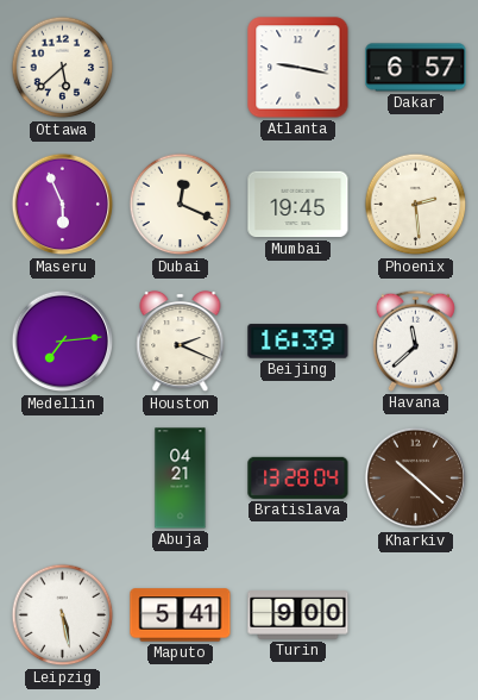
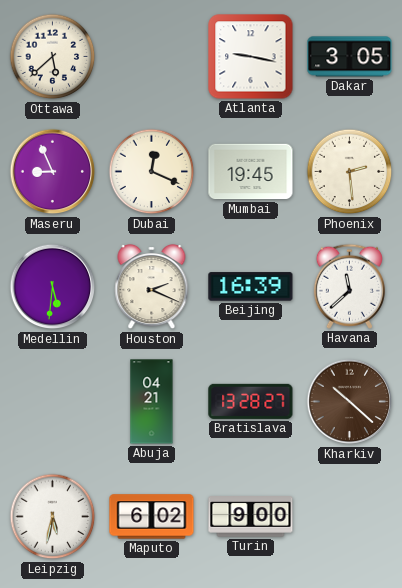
Dakar: 6:57 -> 3:05 (350, 57)
Maseru: 5:56 -> 8:56 (53, 172)
Medellin: 7:14 -> 5:31 (53, 287)
Bratislava: 13:28:04 -> 13:28:27 (251, 401)
Leipzig: 5:28 -> 5:32 (53, 517)
Maputo: 5:41 -> 6:02 (152, 517)
